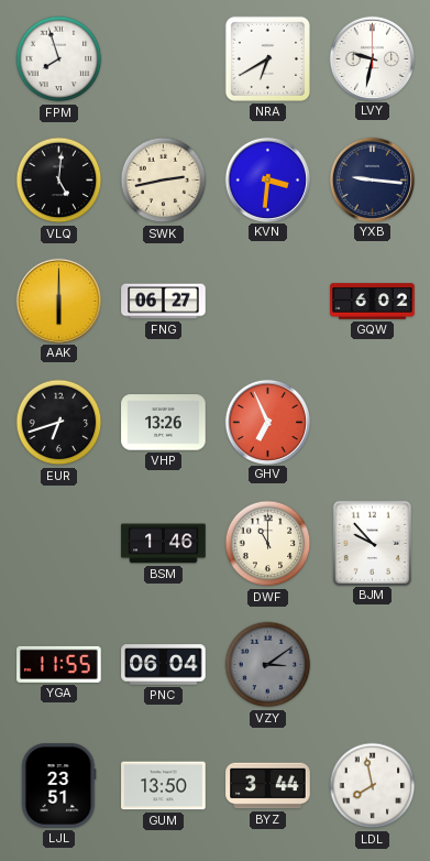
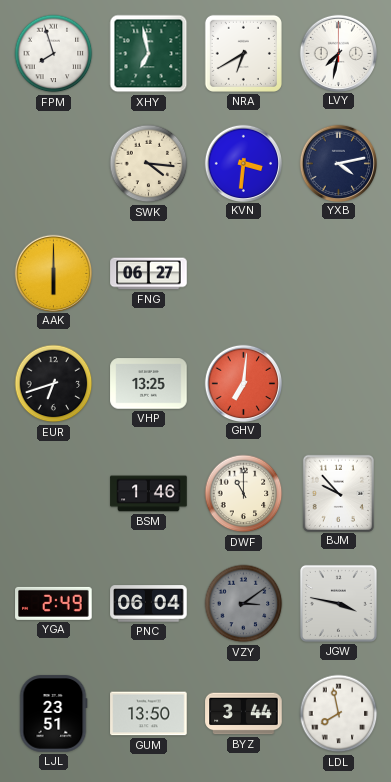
XHY: none -> 6:58 (149, 54)
LVY: 9:32 -> 7:32 (338, 53)
VLQ: 5:01 -> none (59, 181)
SWK: 2:43 -> 4:16 (149, 164)
YXB: 9:16 -> 4:13 (338, 163)
GQW: 6:02 -> none (373, 302)
VHP: 13:26 -> 13:25 (149, 384)
GHV: 6:56 -> 7:01 (243, 383)
YGA: 11:55 -> 2:49 (54, 603)
JGW: none -> 3:47 (338, 603)
